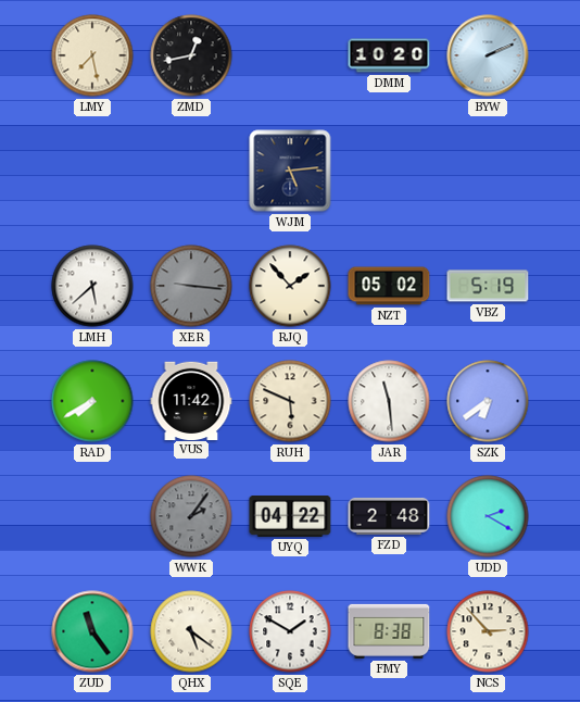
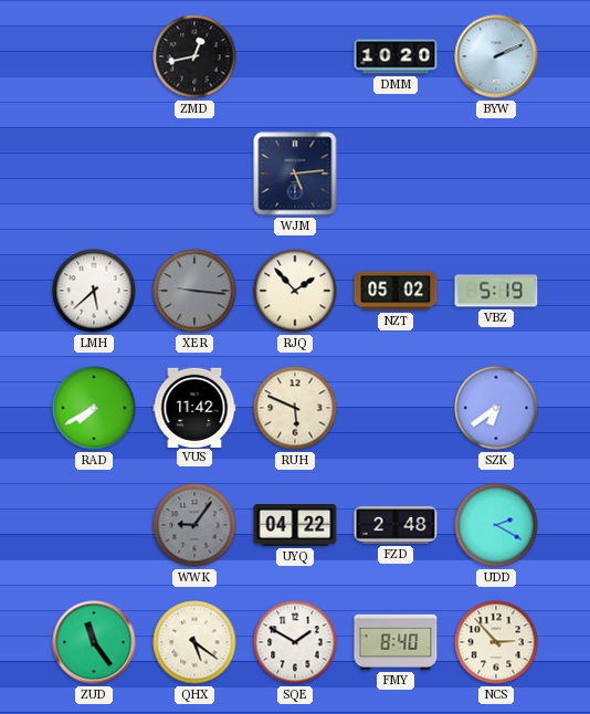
LMY: 7:28 -> none (92, 55)
JAR: 11:29 -> none (389, 401)
WWK: 2:06 -> 9:06 (194, 525)
FMY: 8:38 -> 8:40 (396, 642)
